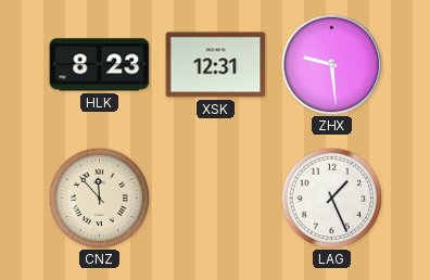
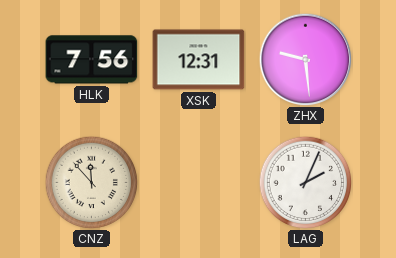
HLK: 8:23 -> 7:56 (92, 60)
LAG: 1:26 -> 2:04 (305, 182)
